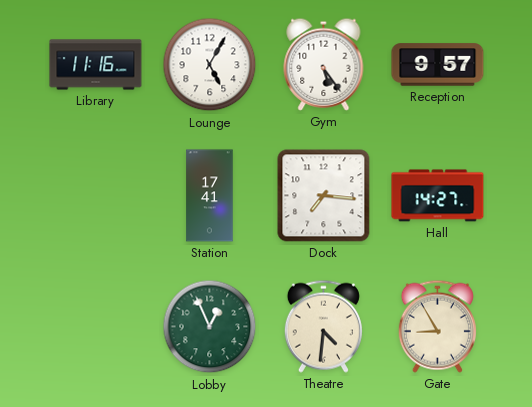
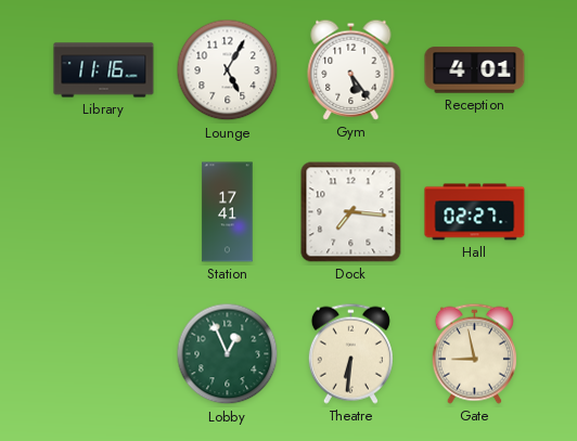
Reception: 9:57 -> 4:01 (475, 70)
Hall: 14:27 -> 02:27 (475, 212)
Theatre: 4:31 -> 6:31 (350, 353)
Gate: 8:55 -> 8:58 (474, 353)
